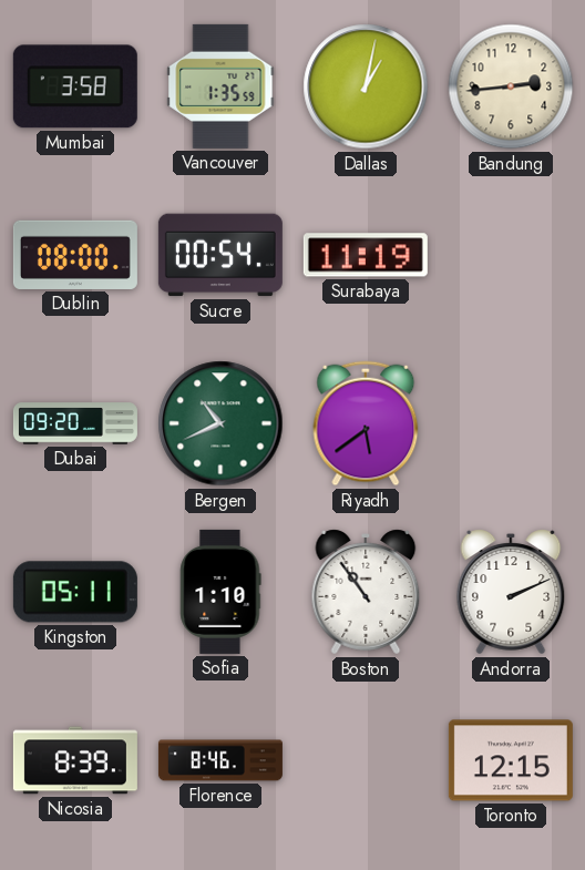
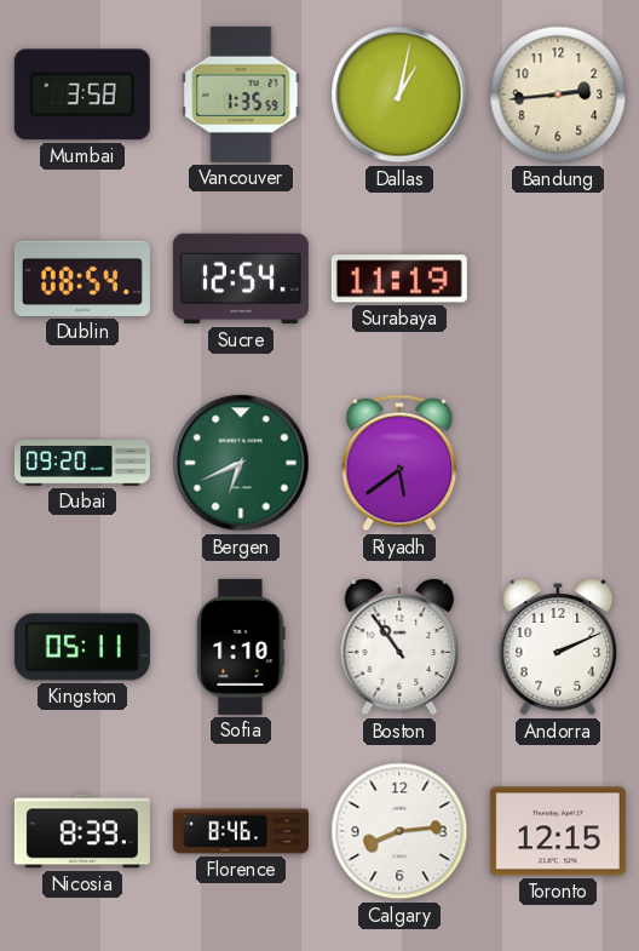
Dublin: 08:00 -> 08:54 (82, 279)
Sucre: 00:54 -> 12:54 (241, 279)
Bergen: 10:41 -> 6:41 (241, 463)
Calgary: none -> 8:14 (399, 831)
